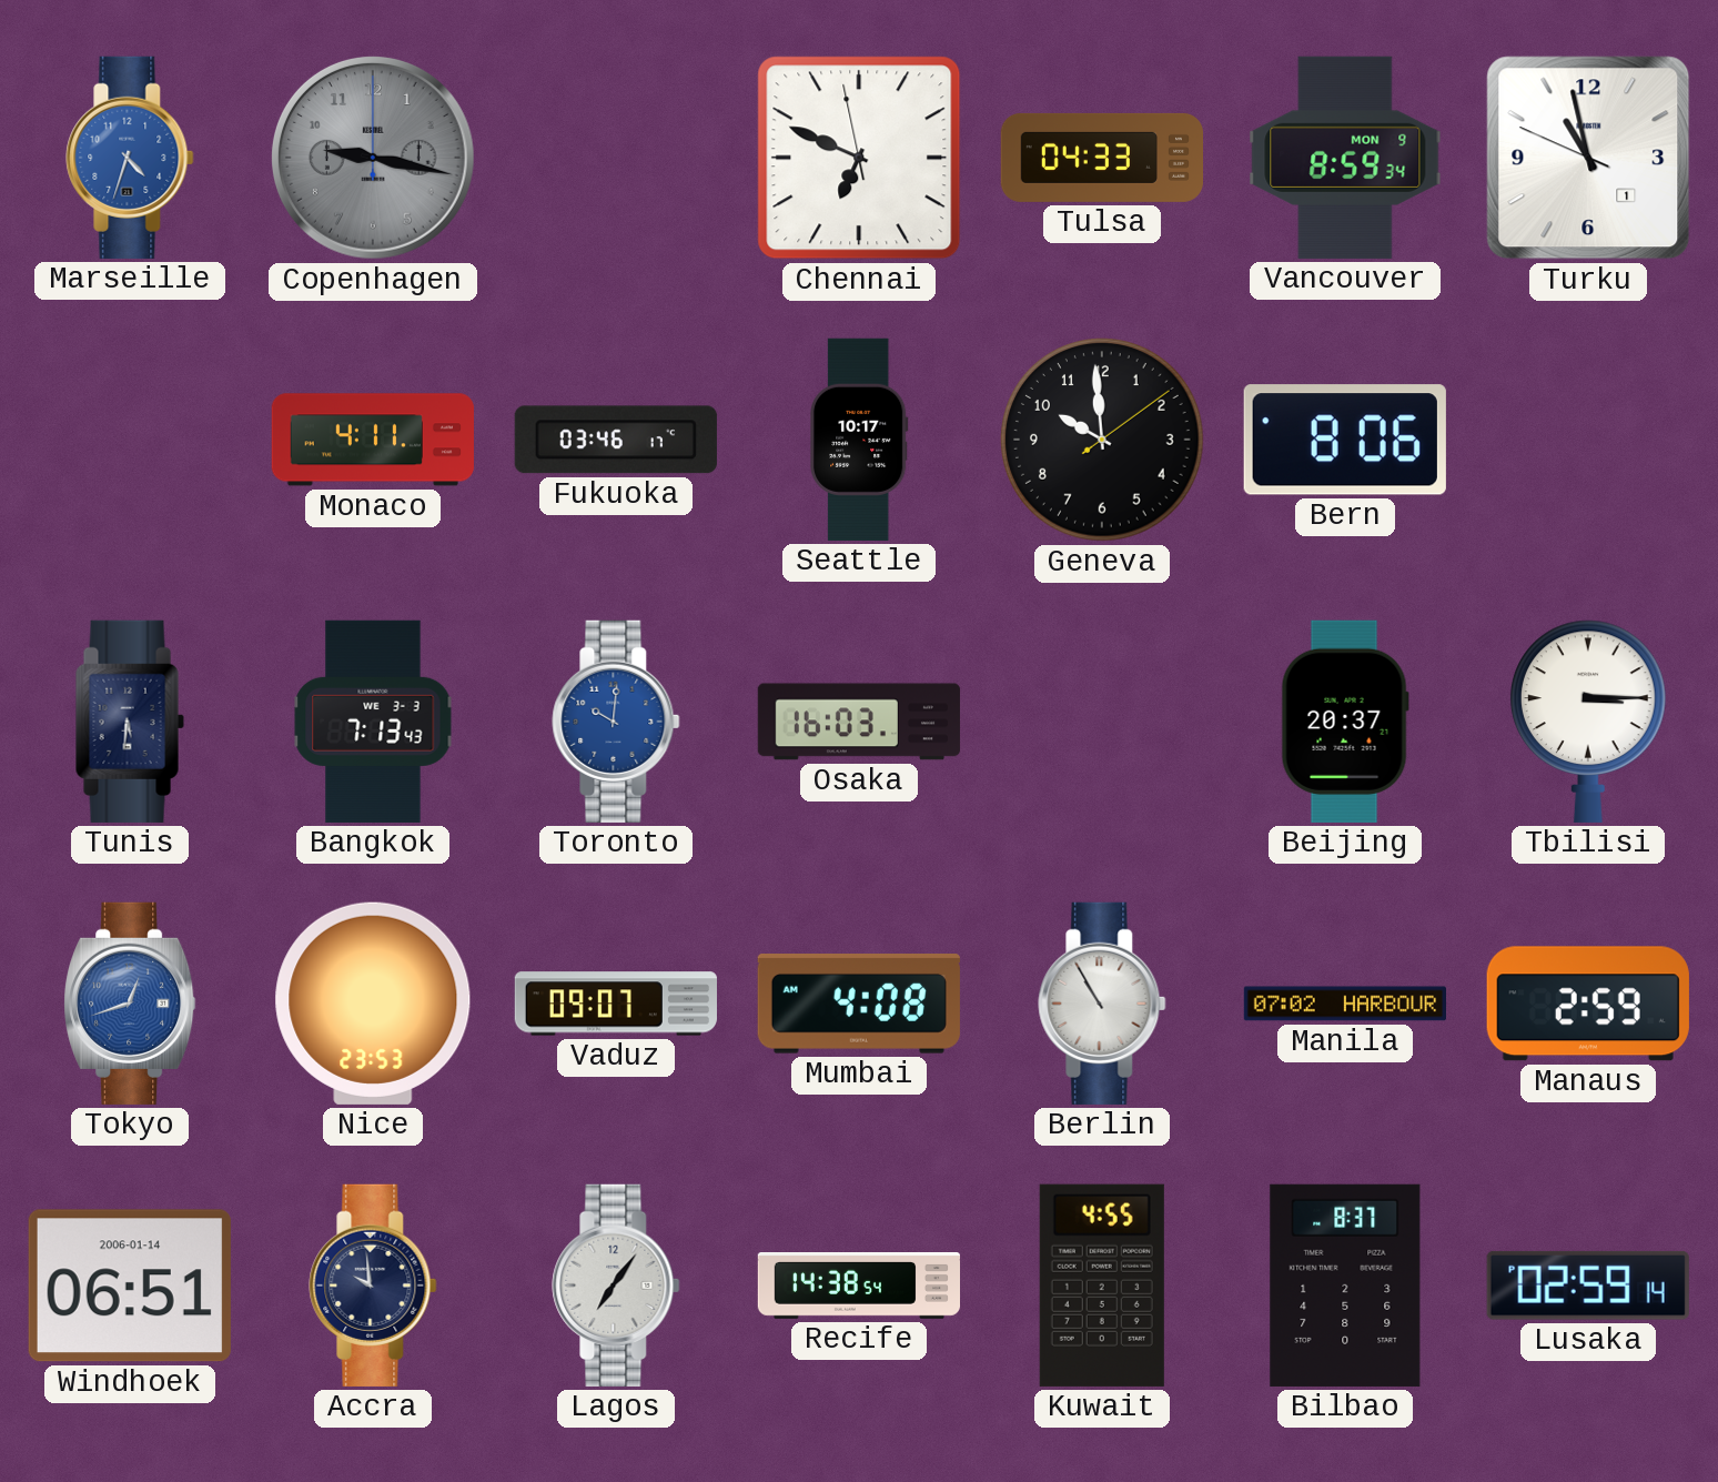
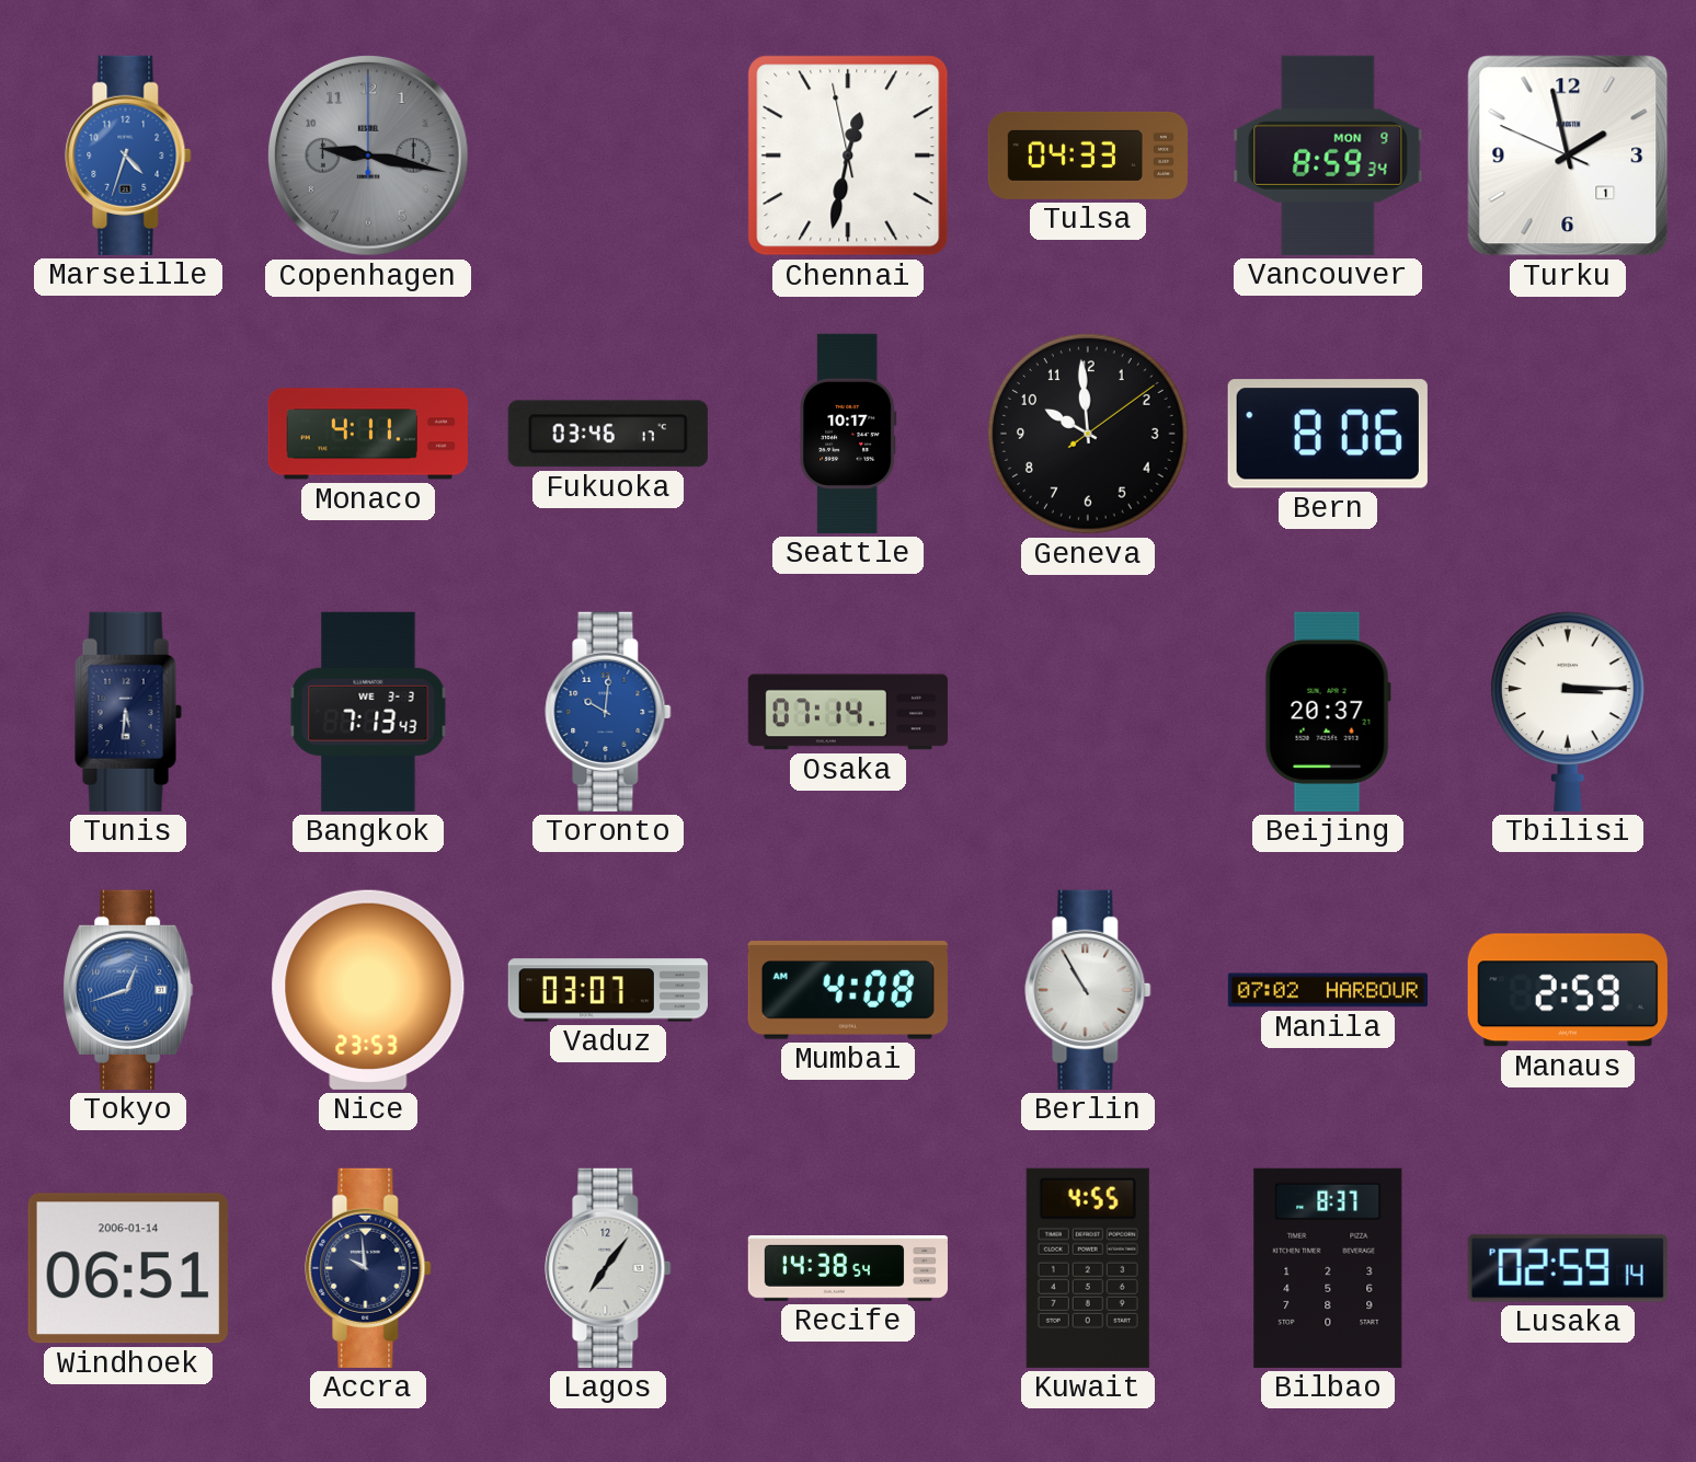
Chennai: 6:48 -> 12:31 (848, 156)
Turku: 10:57 -> 1:57 (1568, 156)
Osaka: 16:03 -> 07:14 (848, 712)
Vaduz: 09:07 -> 03:07 (608, 990)
